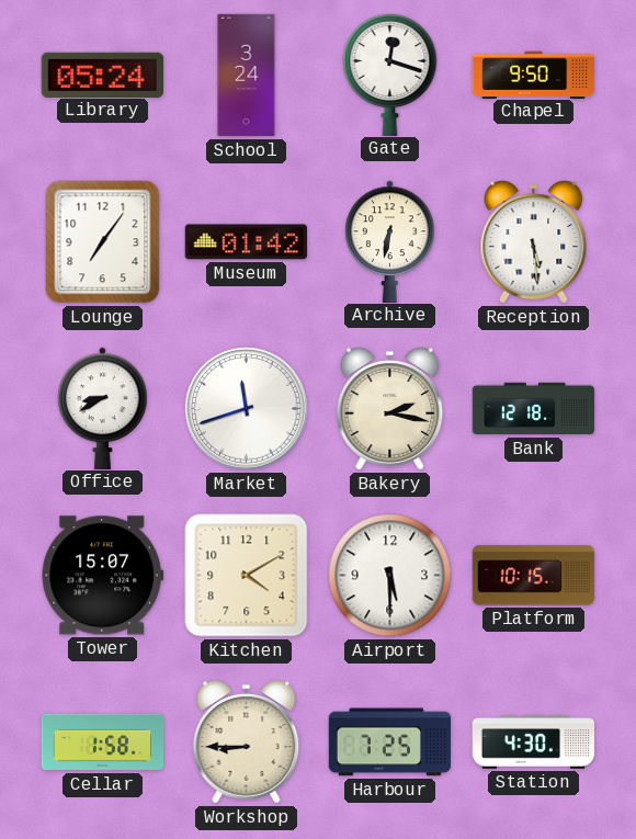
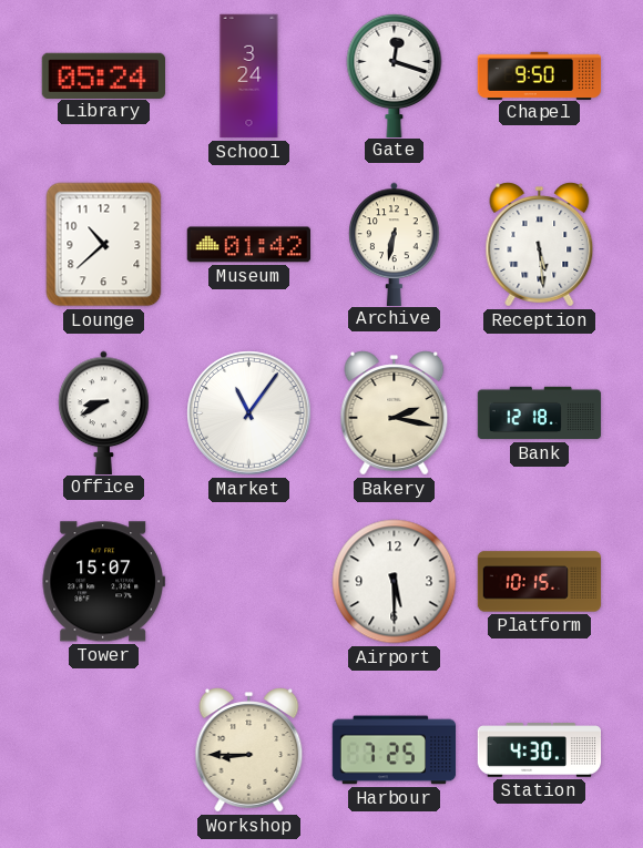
Lounge: 7:06 -> 10:38 (104, 245)
Market: 11:42 -> 11:06 (249, 413)
Kitchen: 4:10 -> none (247, 576)
Cellar: 1:58 -> none (103, 742)
